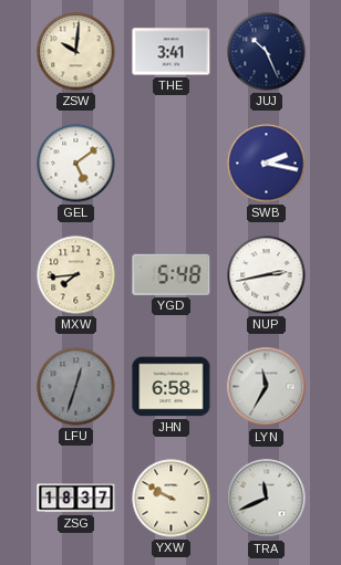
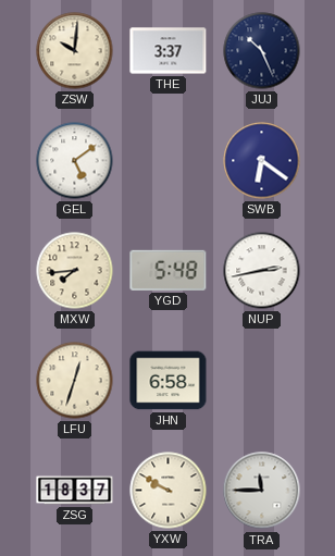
THE: 3:41 -> 3:37 (169, 51)
SWB: 2:17 -> 6:21 (262, 161)
LFU dial: grey -> cream (75, 381)
LYN: 11:35 -> none (267, 387)
TRA: 11:41 -> 11:45 (262, 491)
